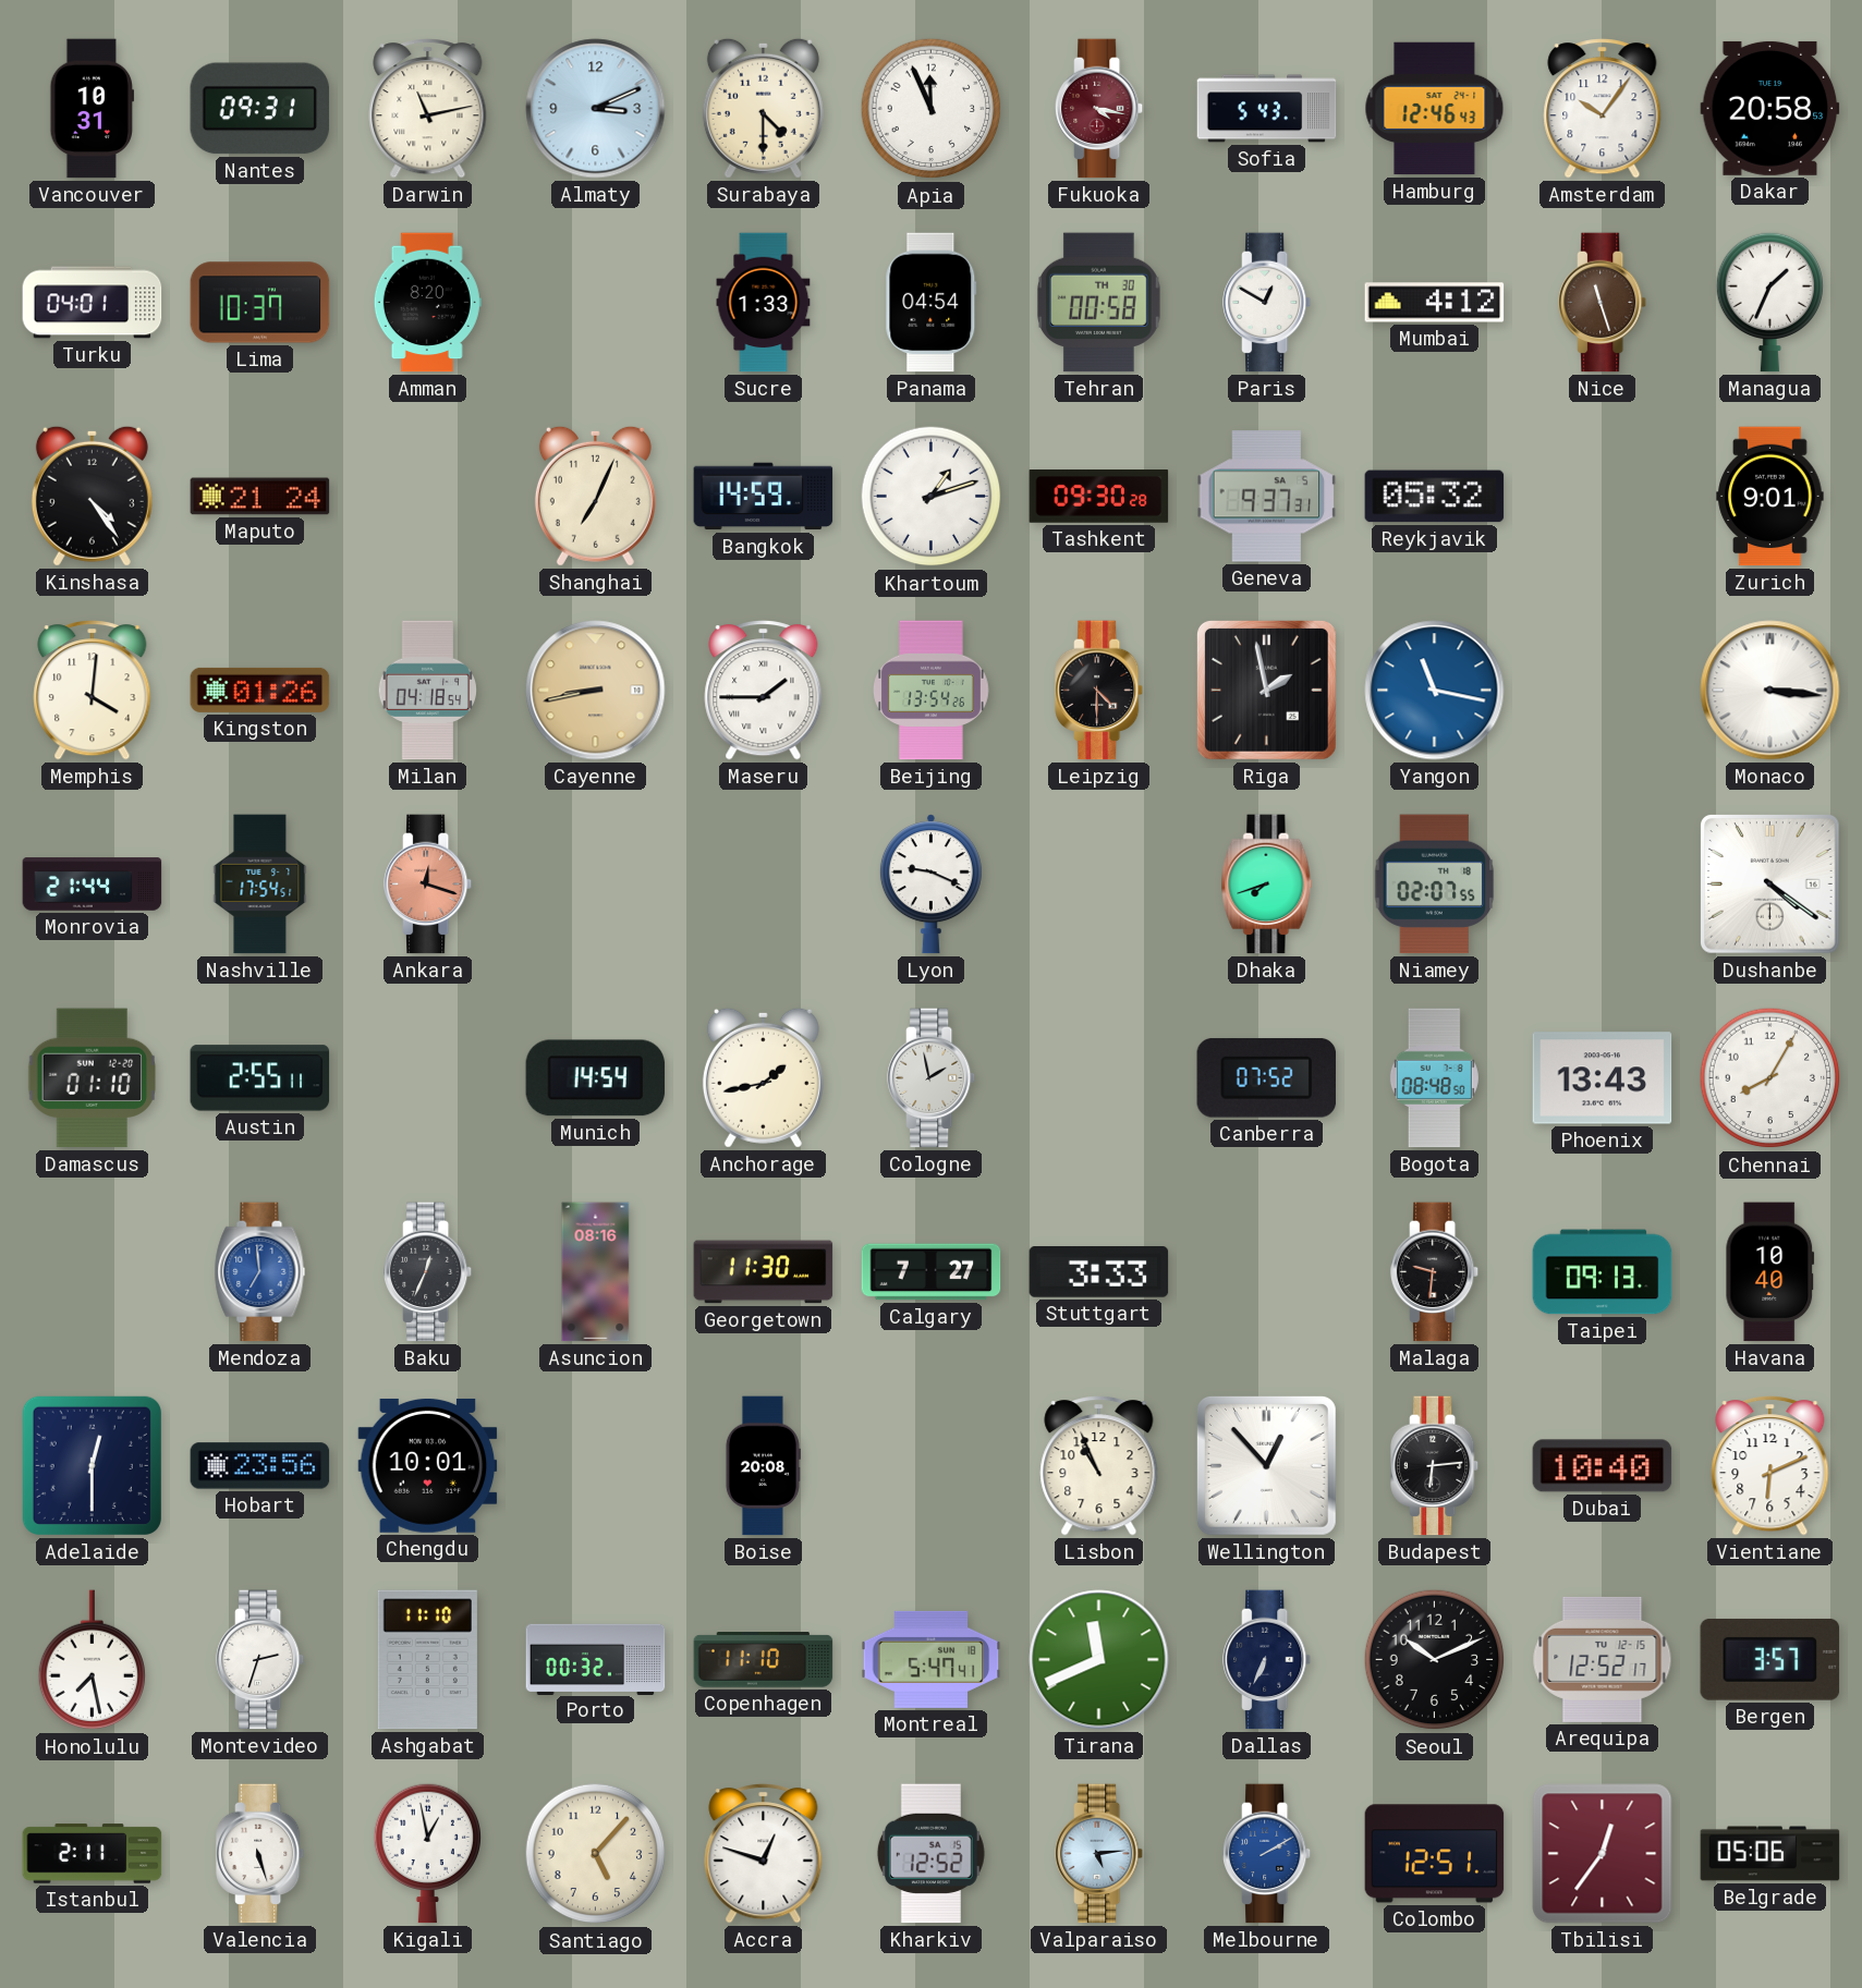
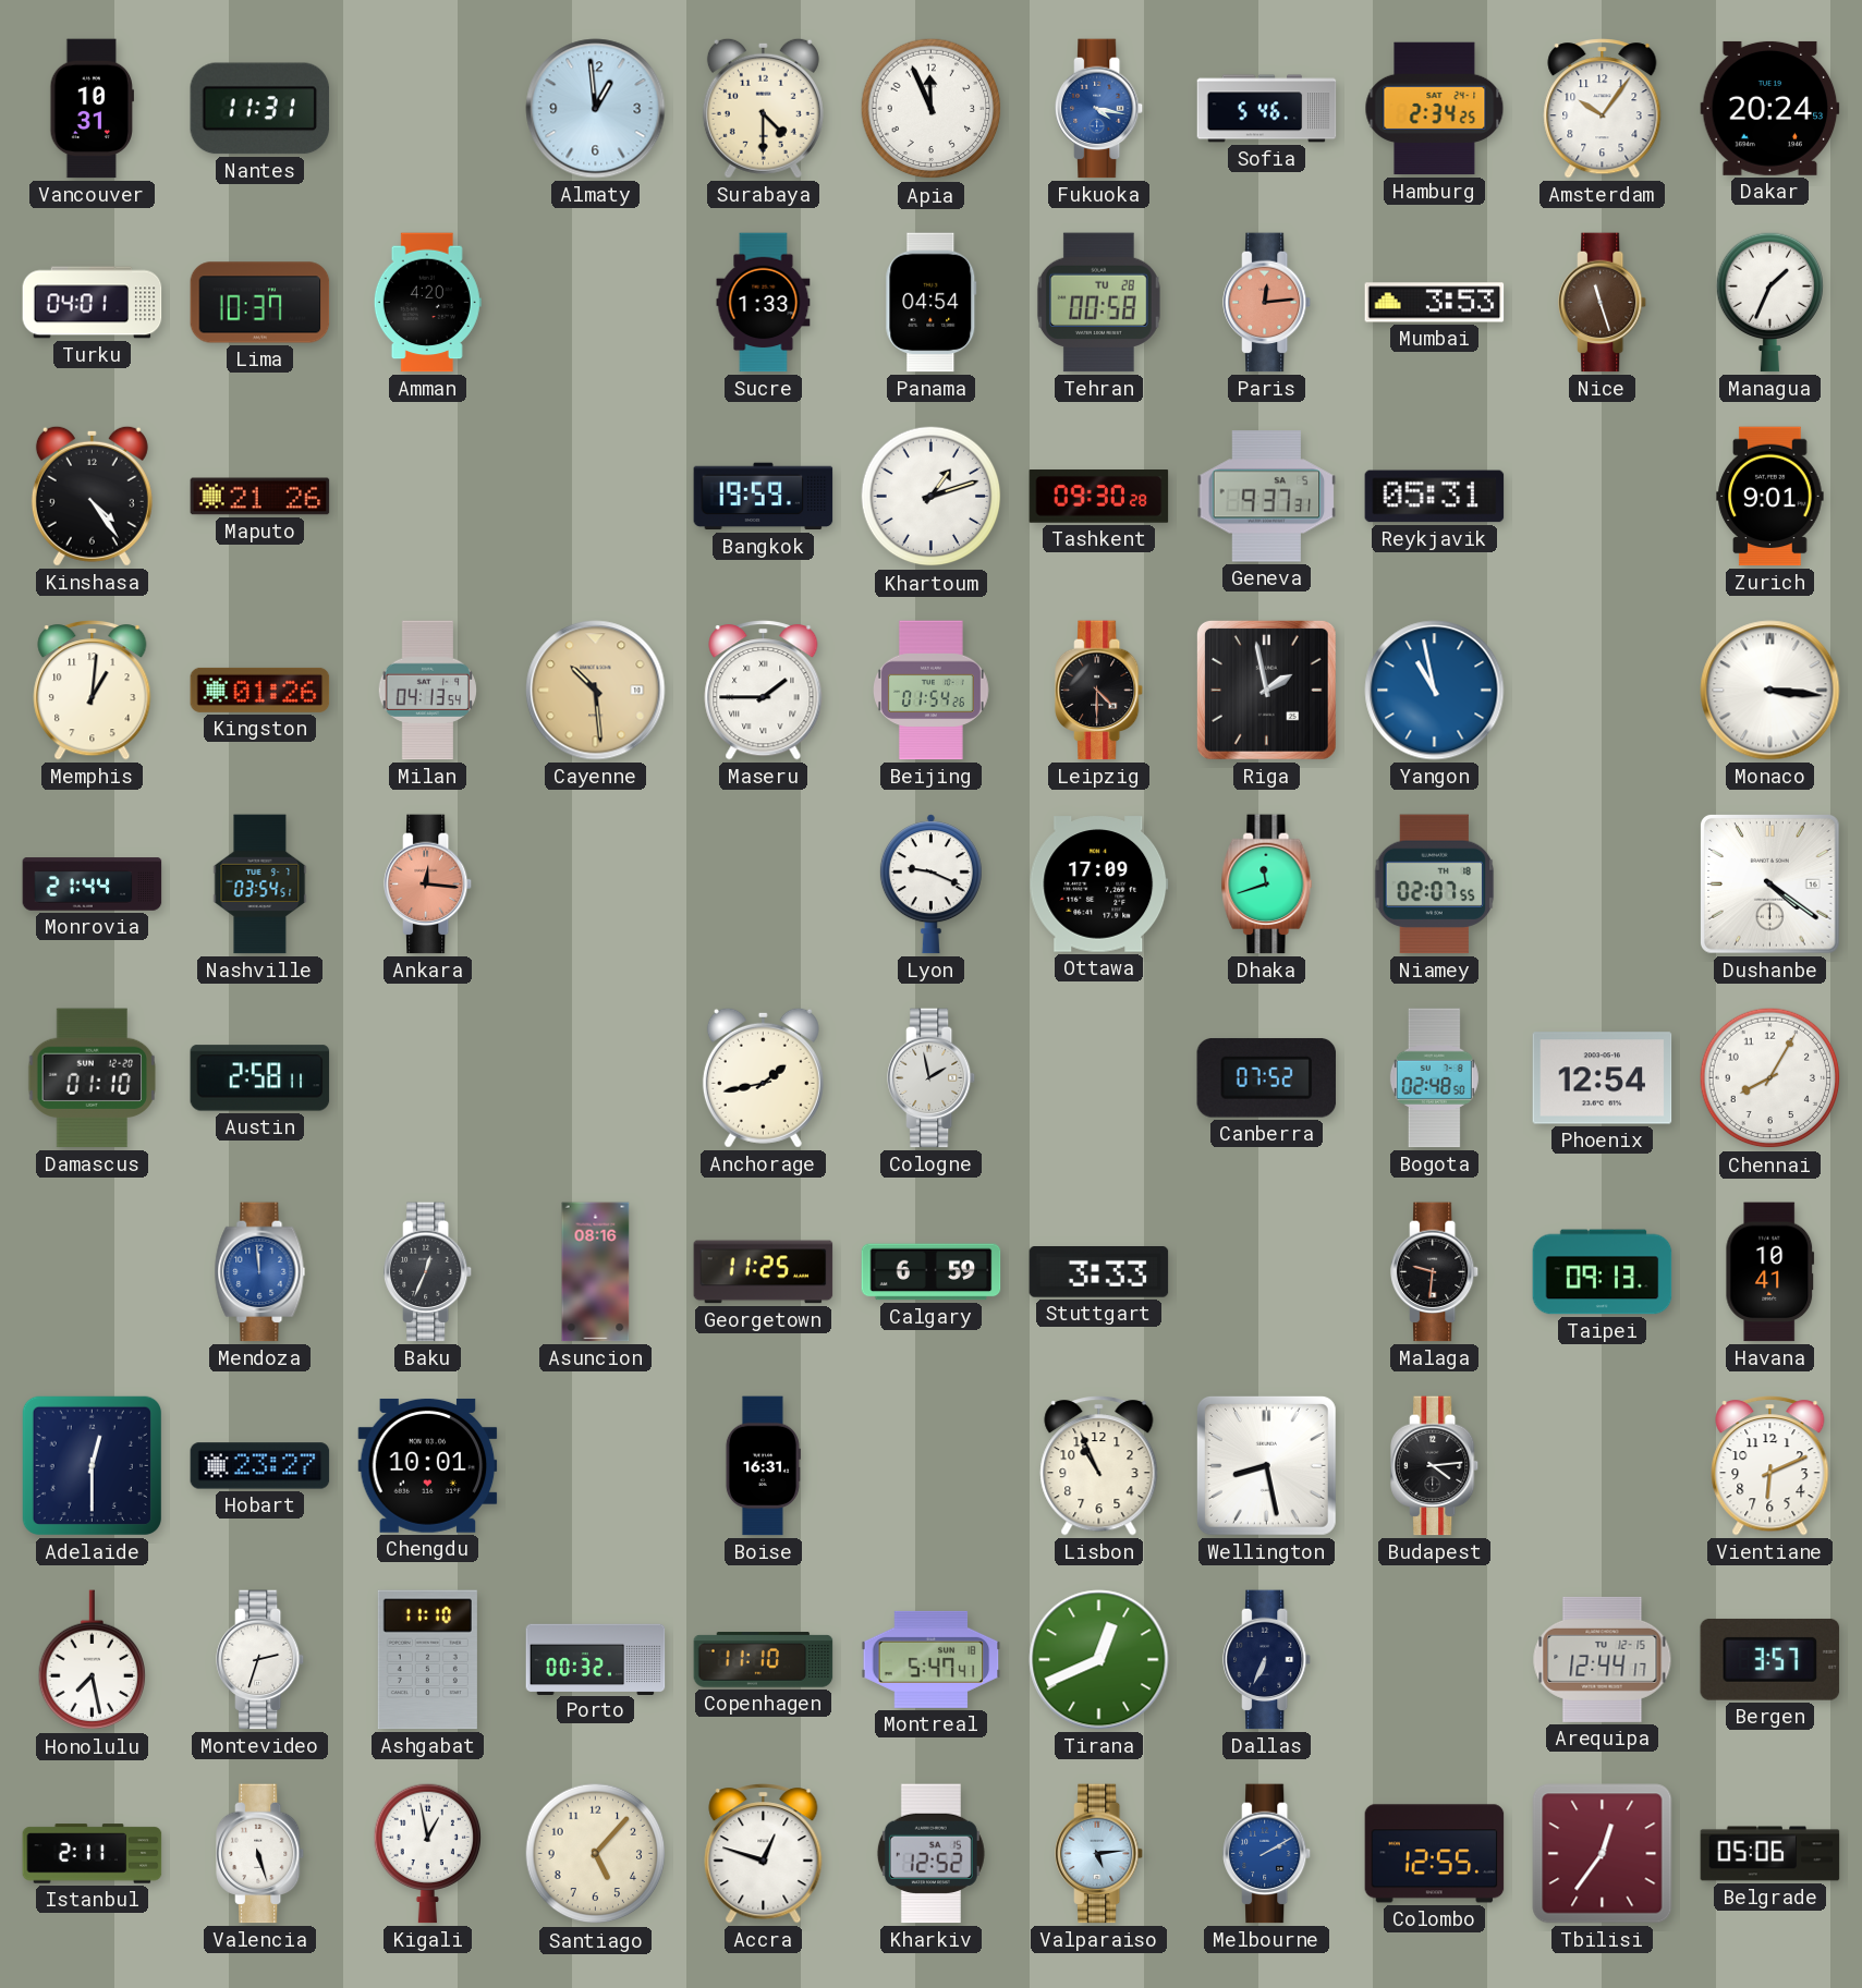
Nantes: 09:31 -> 11:31 (260, 109)
Darwin: 11:13 -> none (428, 109)
Almaty: 3:11 -> 12:59 (596, 109)
Fukuoka dial: burgundy -> blue (1100, 109)
Sofia: 5:43 -> 5:46 (1267, 109)
Hamburg: 12:46 -> 2:34 (1435, 109)
Dakar: 20:58 -> 20:24 (1770, 108)
Amman: 8:20 -> 4:20 (427, 303)
Tehran date: TH 30 -> TU 28 (1098, 303)
Paris: 12:50 -> 12:14 (1268, 303)
Paris dial: white -> salmon (1268, 303)
Mumbai: 4:12 -> 3:53 (1435, 303)
Maputo: 21:24 -> 21:26 (260, 497)
Shanghai: 7:04 -> none (595, 496)
Bangkok: 14:59 -> 19:59 (764, 497)
Reykjavik: 05:32 -> 05:31 (1435, 497)
Memphis: 4:01 -> 1:01 (93, 691)
Milan: 04:18 -> 04:13 (427, 691)
Cayenne: 8:43 -> 10:29 (596, 691)
Beijing: 13:54 -> 01:54 (932, 691)
Yangon: 11:17 -> 10:58 (1435, 691)
Nashville: 17:54 -> 03:54 (260, 885)
Ankara: 12:18 -> 12:16 (429, 885)
Ottawa: none -> 17:09 (1099, 885)
Dhaka: 7:42 -> 11:42 (1267, 885)
Austin: 2:55 -> 2:58 (260, 1078)
Munich: 14:54 -> none (596, 1078)
Bogota: 08:48 -> 02:48 (1434, 1078)
Phoenix: 13:43 -> 12:54 (1603, 1078)
Mendoza: 6:59 -> 11:59 (260, 1272)
Georgetown: 11:30 -> 11:25 (764, 1272)
Calgary: 7:27 -> 6:59 (932, 1272)
Havana: 10:40 -> 10:41 (1770, 1272)
Hobart: 23:56 -> 23:27 (260, 1466)
Boise: 20:08 -> 16:31 (763, 1466)
Wellington: 12:53 -> 8:28 (1266, 1465)
Budapest: 6:14 -> 4:14 (1436, 1466)
Dubai: 10:40 -> none (1603, 1466)
Tirana: 11:41 -> 12:41 (1099, 1660)
Seoul: 10:11 -> none (1435, 1660)
Arequipa: 12:52 -> 12:44 (1603, 1659)
Colombo: 12:51 -> 12:55 (1435, 1854)
